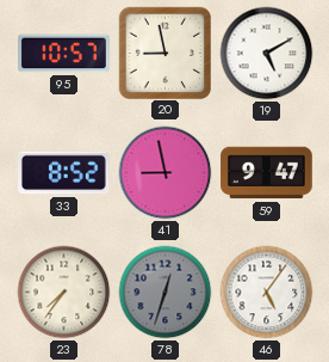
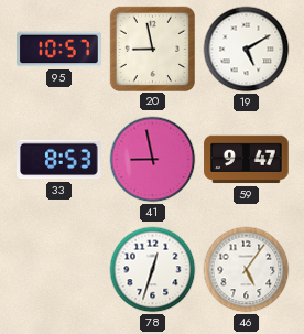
33: 8:52 -> 8:53 (59, 160)
23: 7:36 -> none (64, 293)
78 dial: grey -> white (153, 270)
